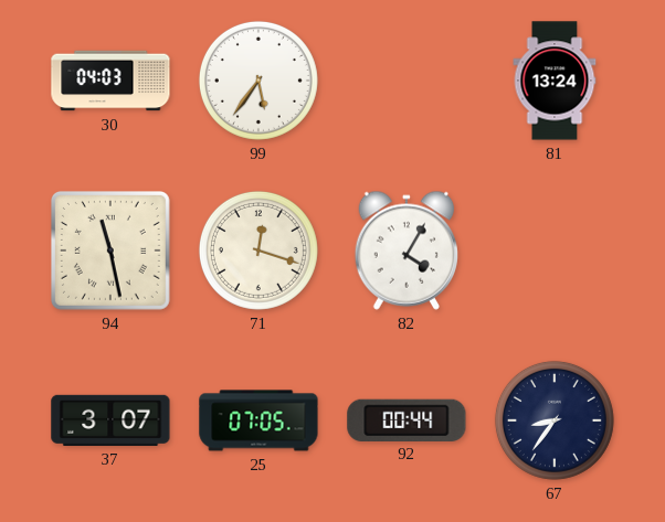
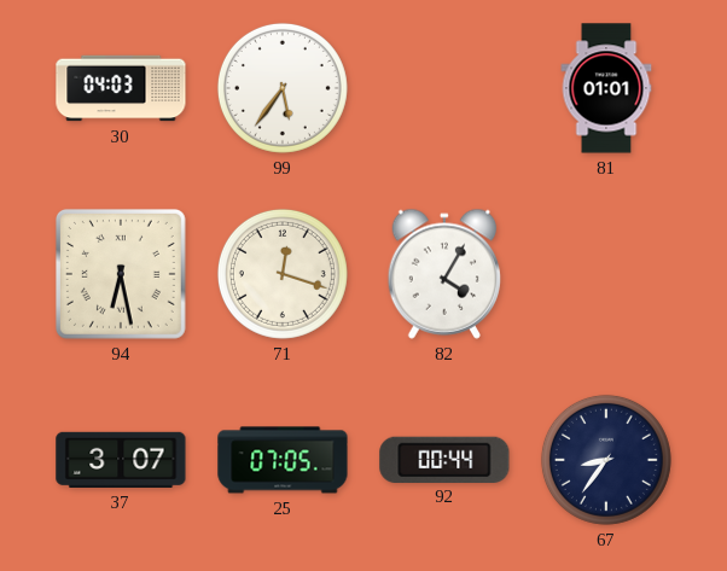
81: 13:24 -> 01:01 (606, 88)
94: 11:28 -> 6:28 (121, 274)
